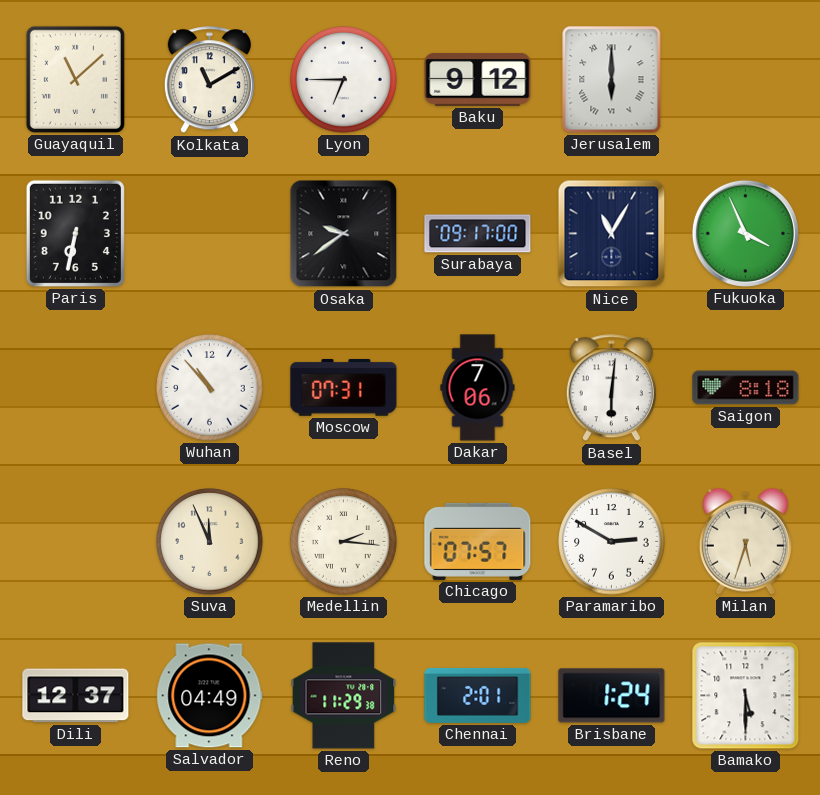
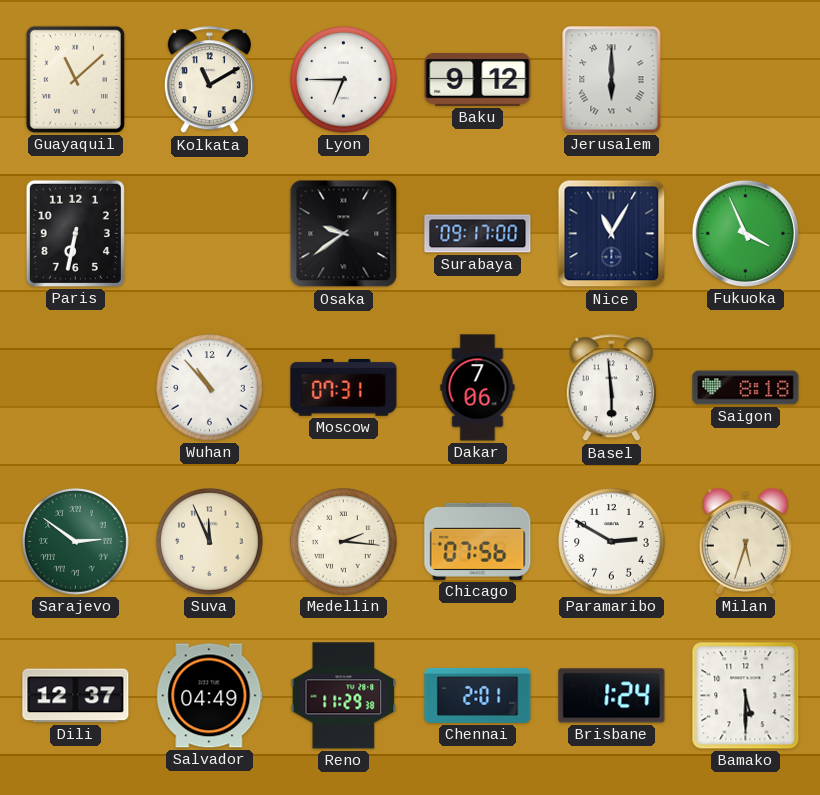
Basel: 6:01 -> 5:59 (611, 388)
Sarajevo: none -> 2:51 (76, 542)
Chicago: 07:57 -> 07:56 (478, 541)
